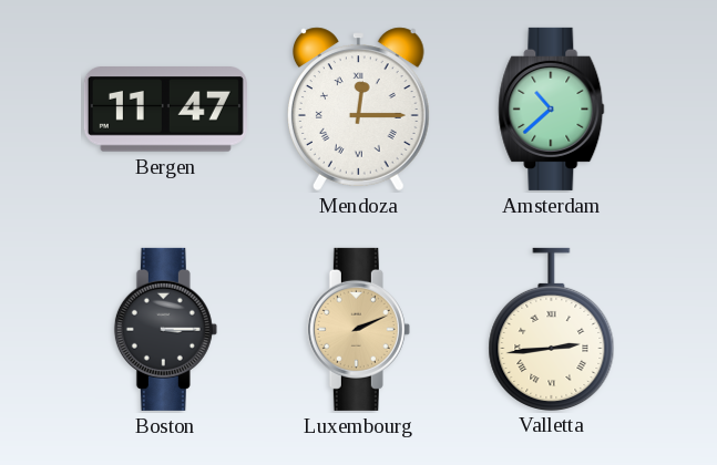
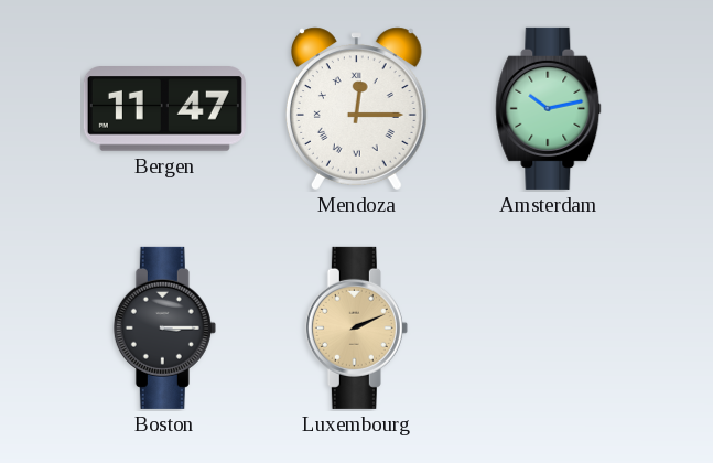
Amsterdam: 10:38 -> 10:13 (549, 108)
Valletta: 2:44 -> none (552, 329)
